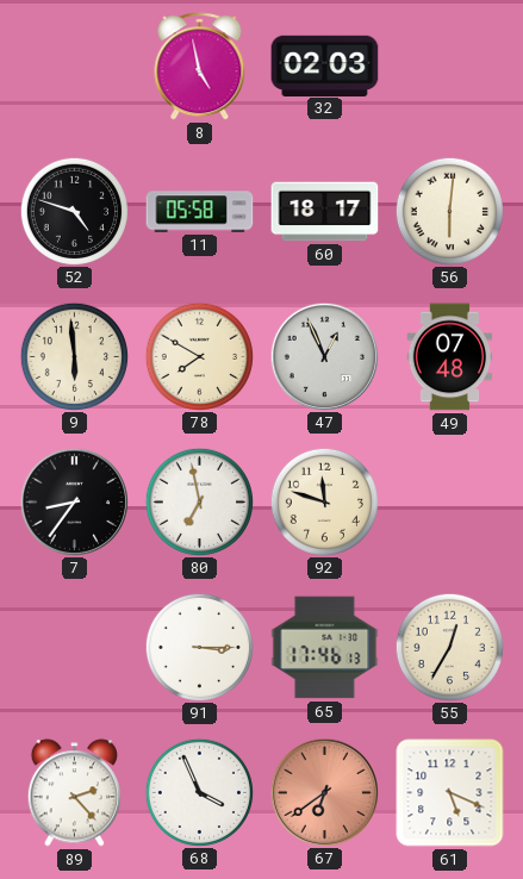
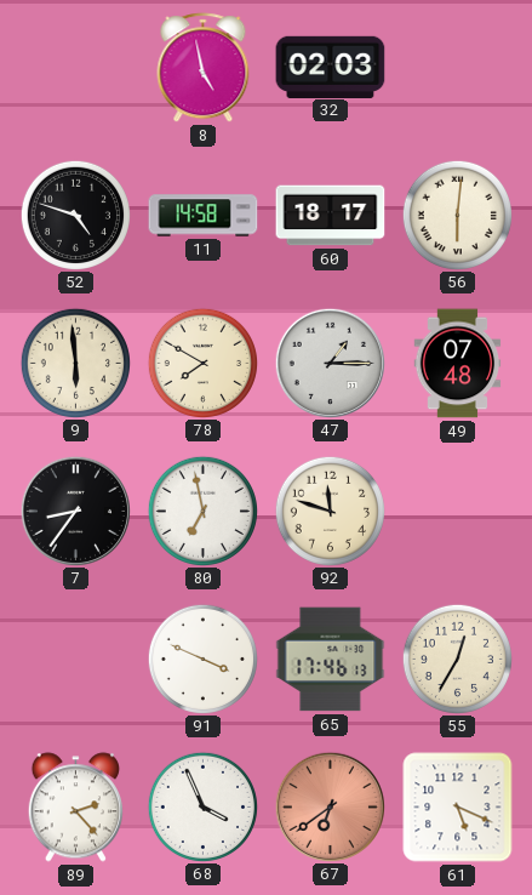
11: 05:58 -> 14:58 (204, 216)
47: 12:56 -> 1:15 (330, 363)
91: 3:15 -> 3:49 (202, 659)
